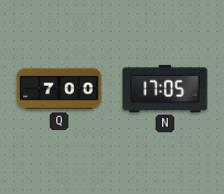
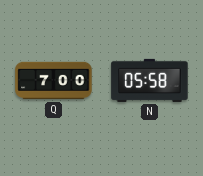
N: 17:05 -> 05:58 (150, 80)
